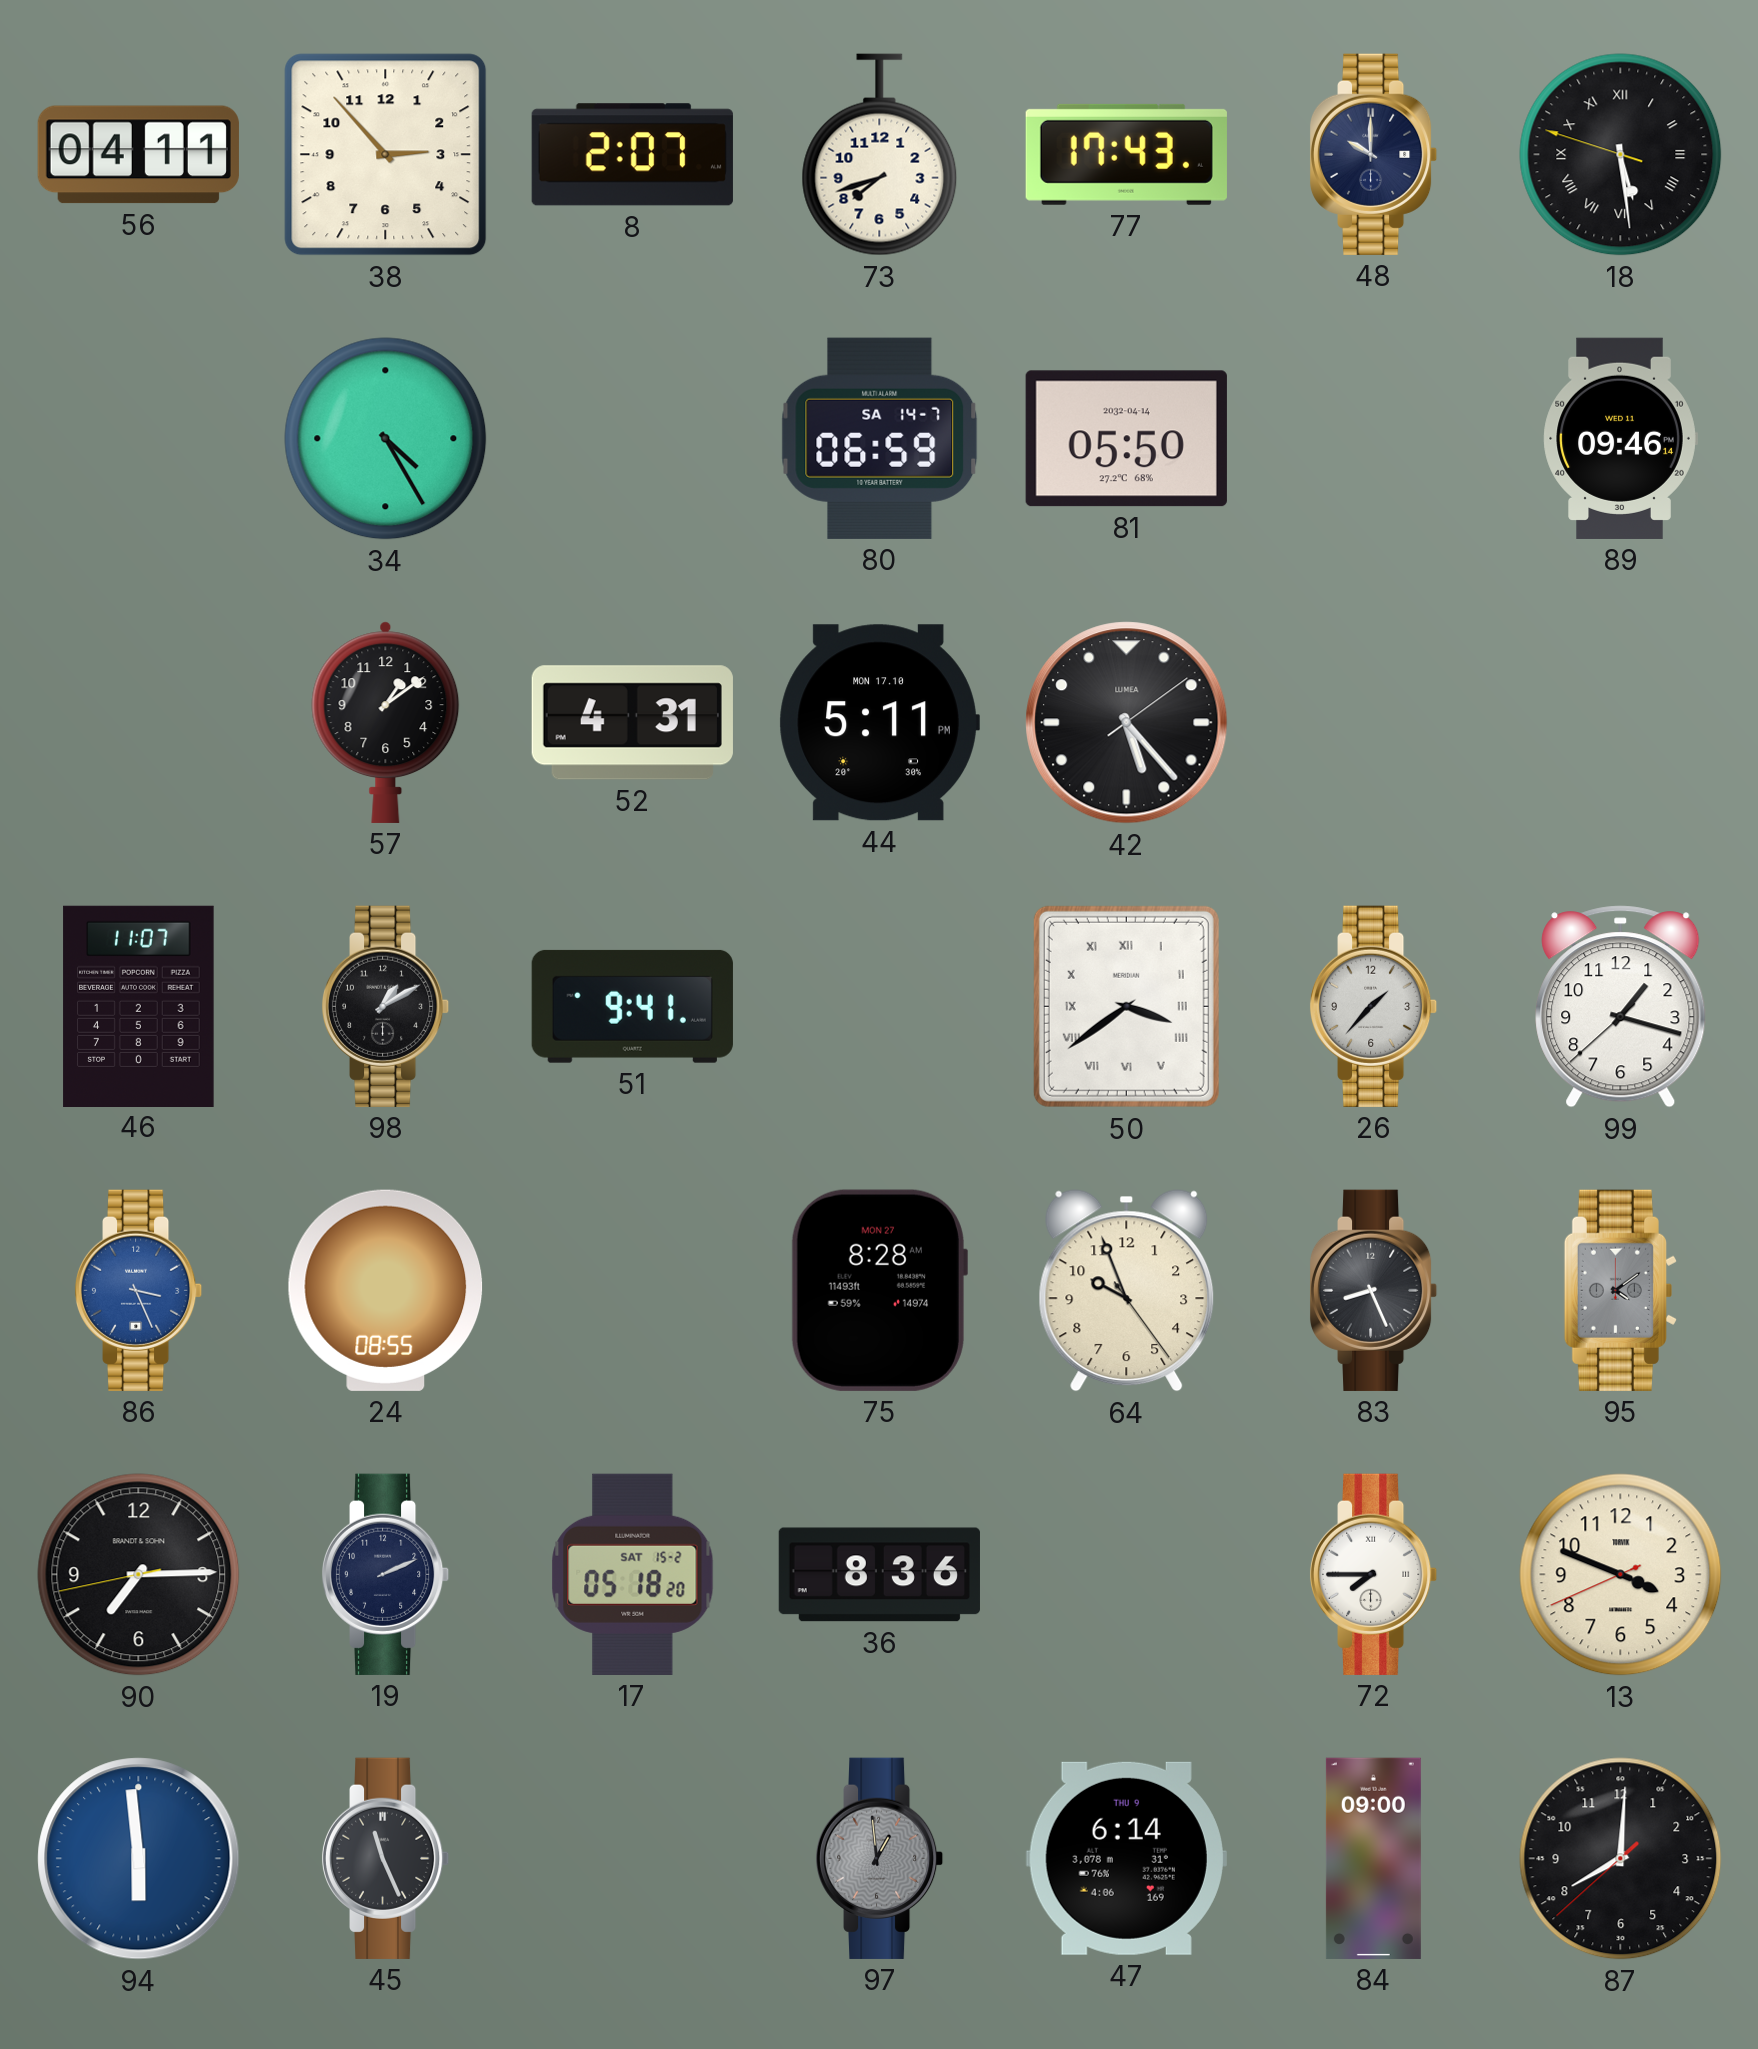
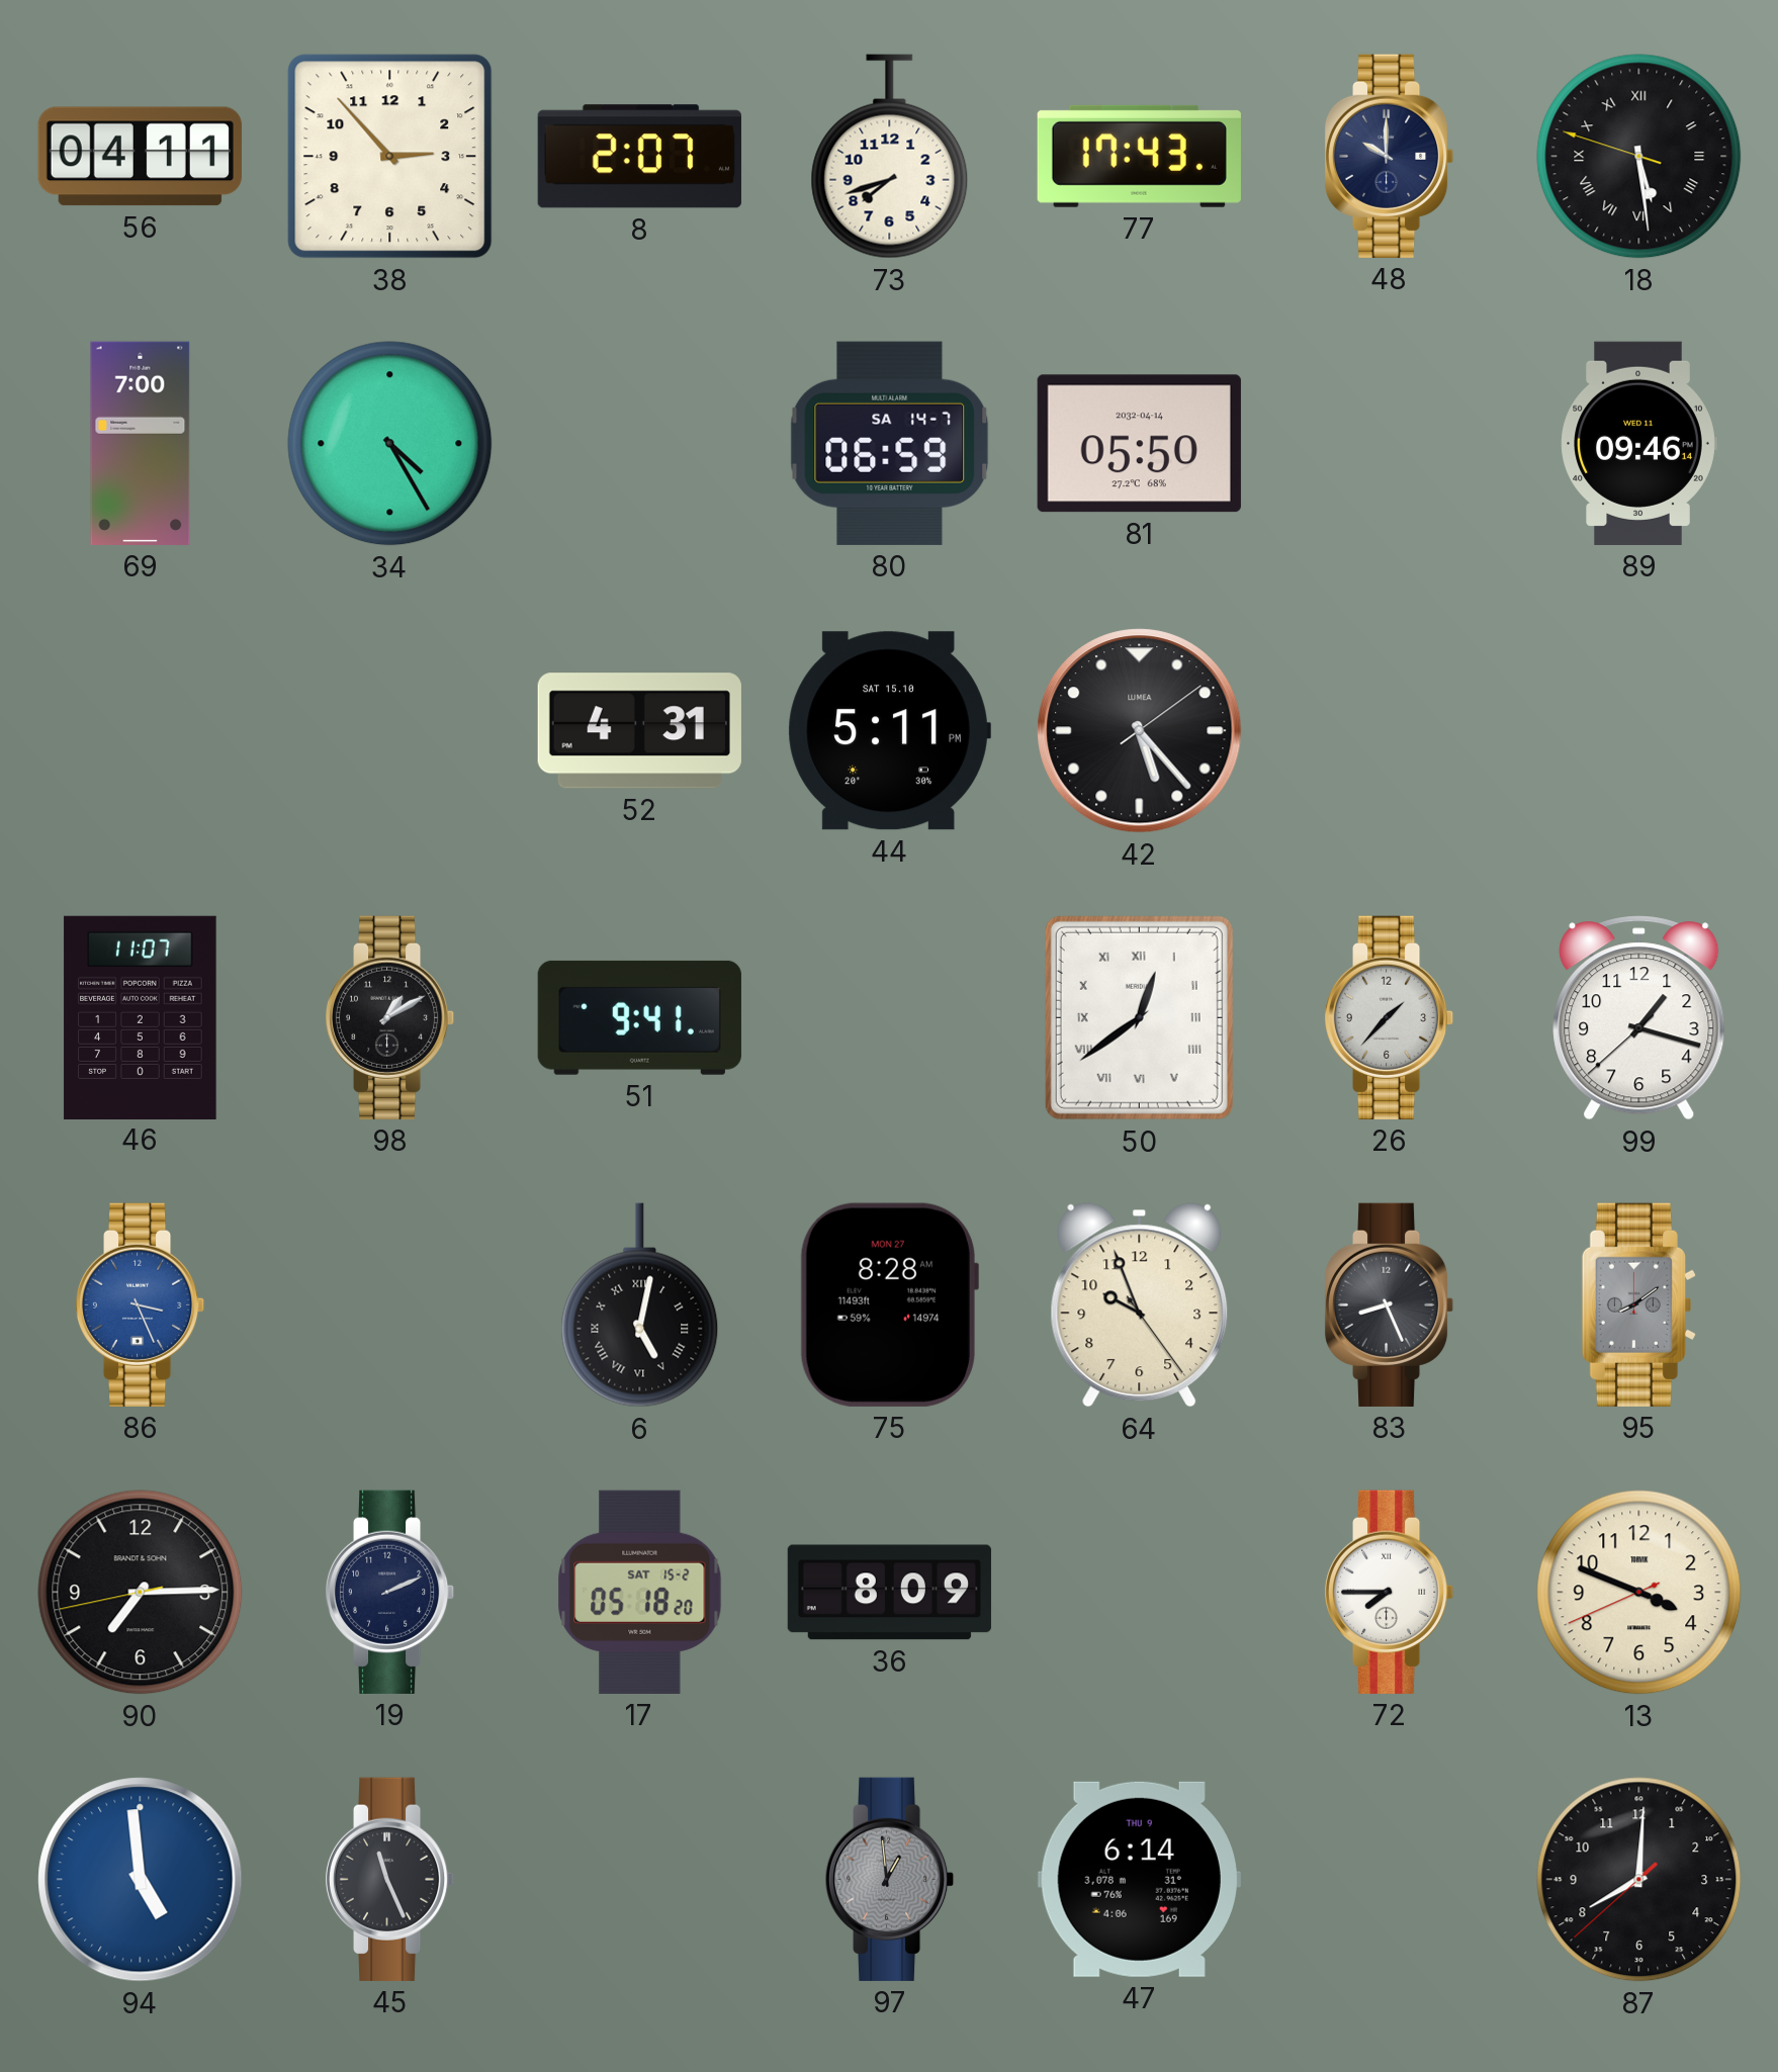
69: none -> 7:00 (141, 443)
57: 1:09 -> none (386, 722)
44 date: MON 17.10 -> SAT 15.10 (889, 731)
50: 3:39 -> 12:39 (1139, 1017)
24: 08:55 -> none (386, 1290)
6: none -> 5:02 (640, 1305)
95: 4:09 -> 8:09 (1638, 1304)
36: 8:36 -> 8:09 (889, 1593)
94: 5:59 -> 4:59 (141, 1880)
84: 09:00 -> none (1373, 1858)
